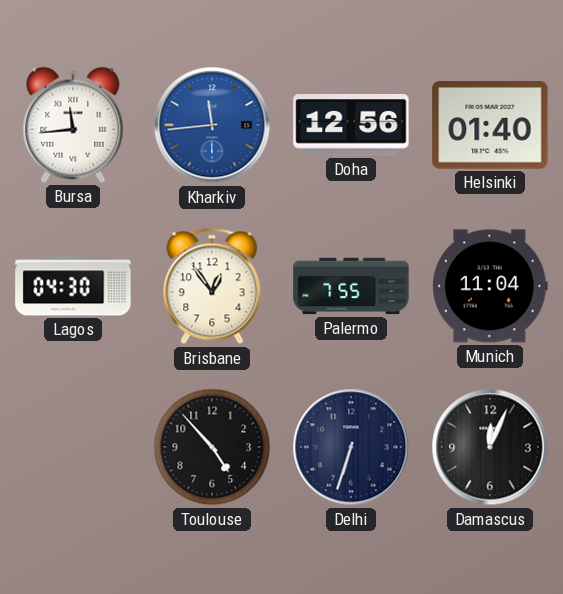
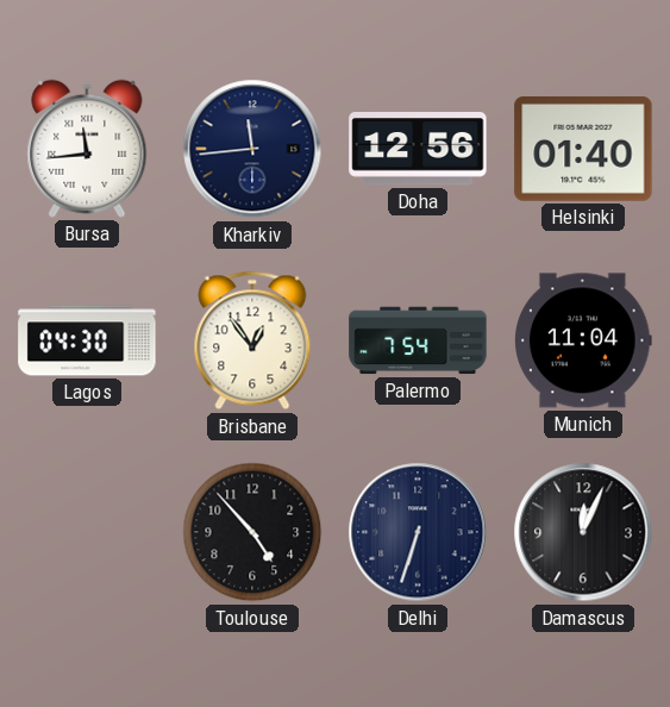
Kharkiv dial: blue -> navy (252, 149)
Palermo: 7:55 -> 7:54 (418, 340)
